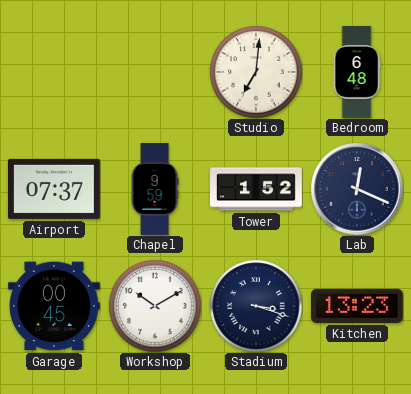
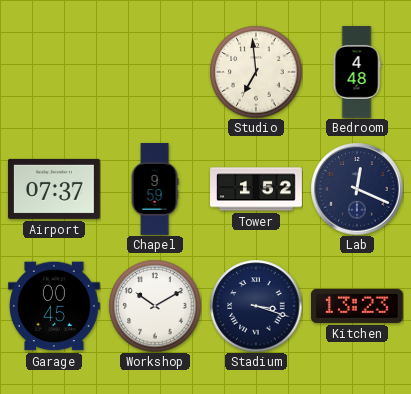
Studio: 7:01 -> 6:59 (256, 72)
Bedroom: 6:48 -> 4:48 (357, 72)
